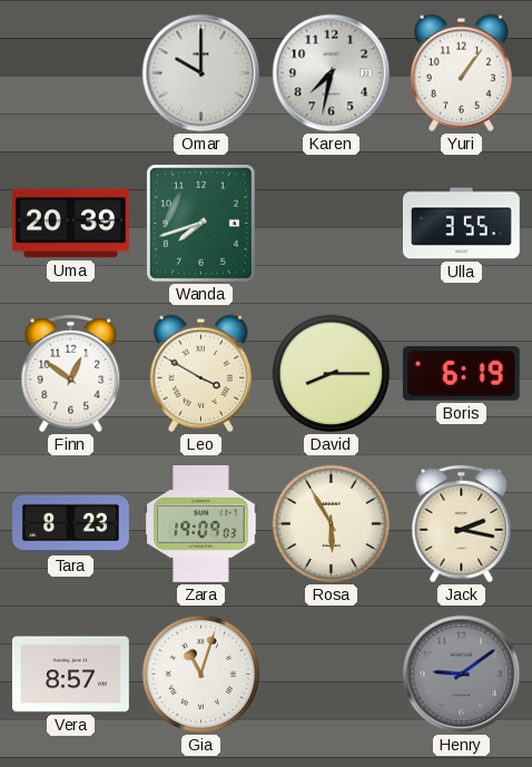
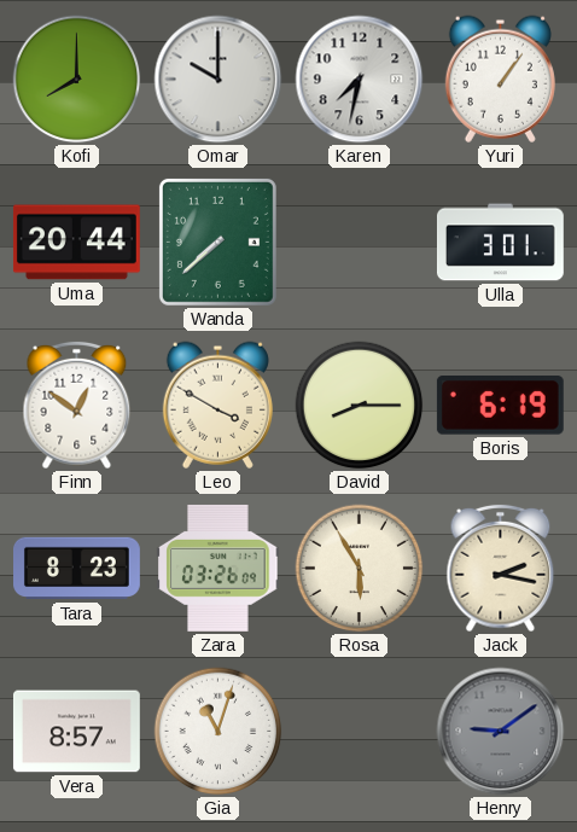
Kofi: none -> 8:00 (77, 80)
Uma: 20:39 -> 20:44 (76, 243)
Wanda: 7:42 -> 7:38 (217, 242)
Ulla: 3:55 -> 3:01 (500, 243)
Zara: 19:09 -> 03:26 (218, 568)
